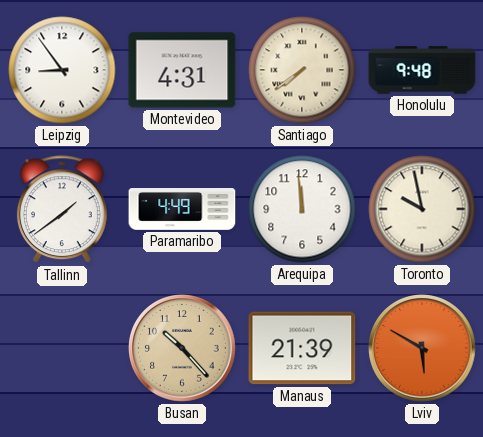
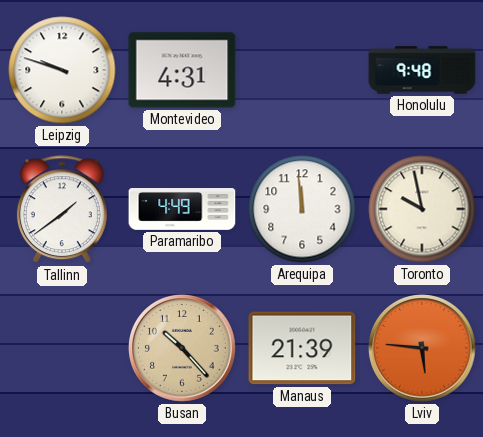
Leipzig: 8:54 -> 9:48 (62, 70)
Santiago: 7:39 -> none (302, 70)
Lviv: 5:50 -> 5:46 (422, 348)
